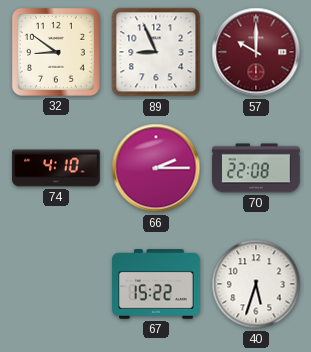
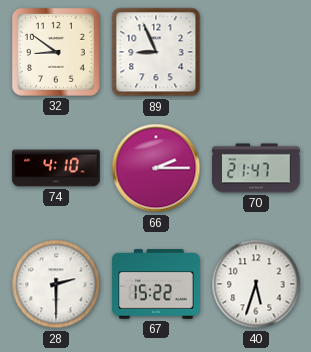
57: 10:00 -> none (256, 52)
70: 22:08 -> 21:47 (256, 168)
28: none -> 2:30 (56, 284)
